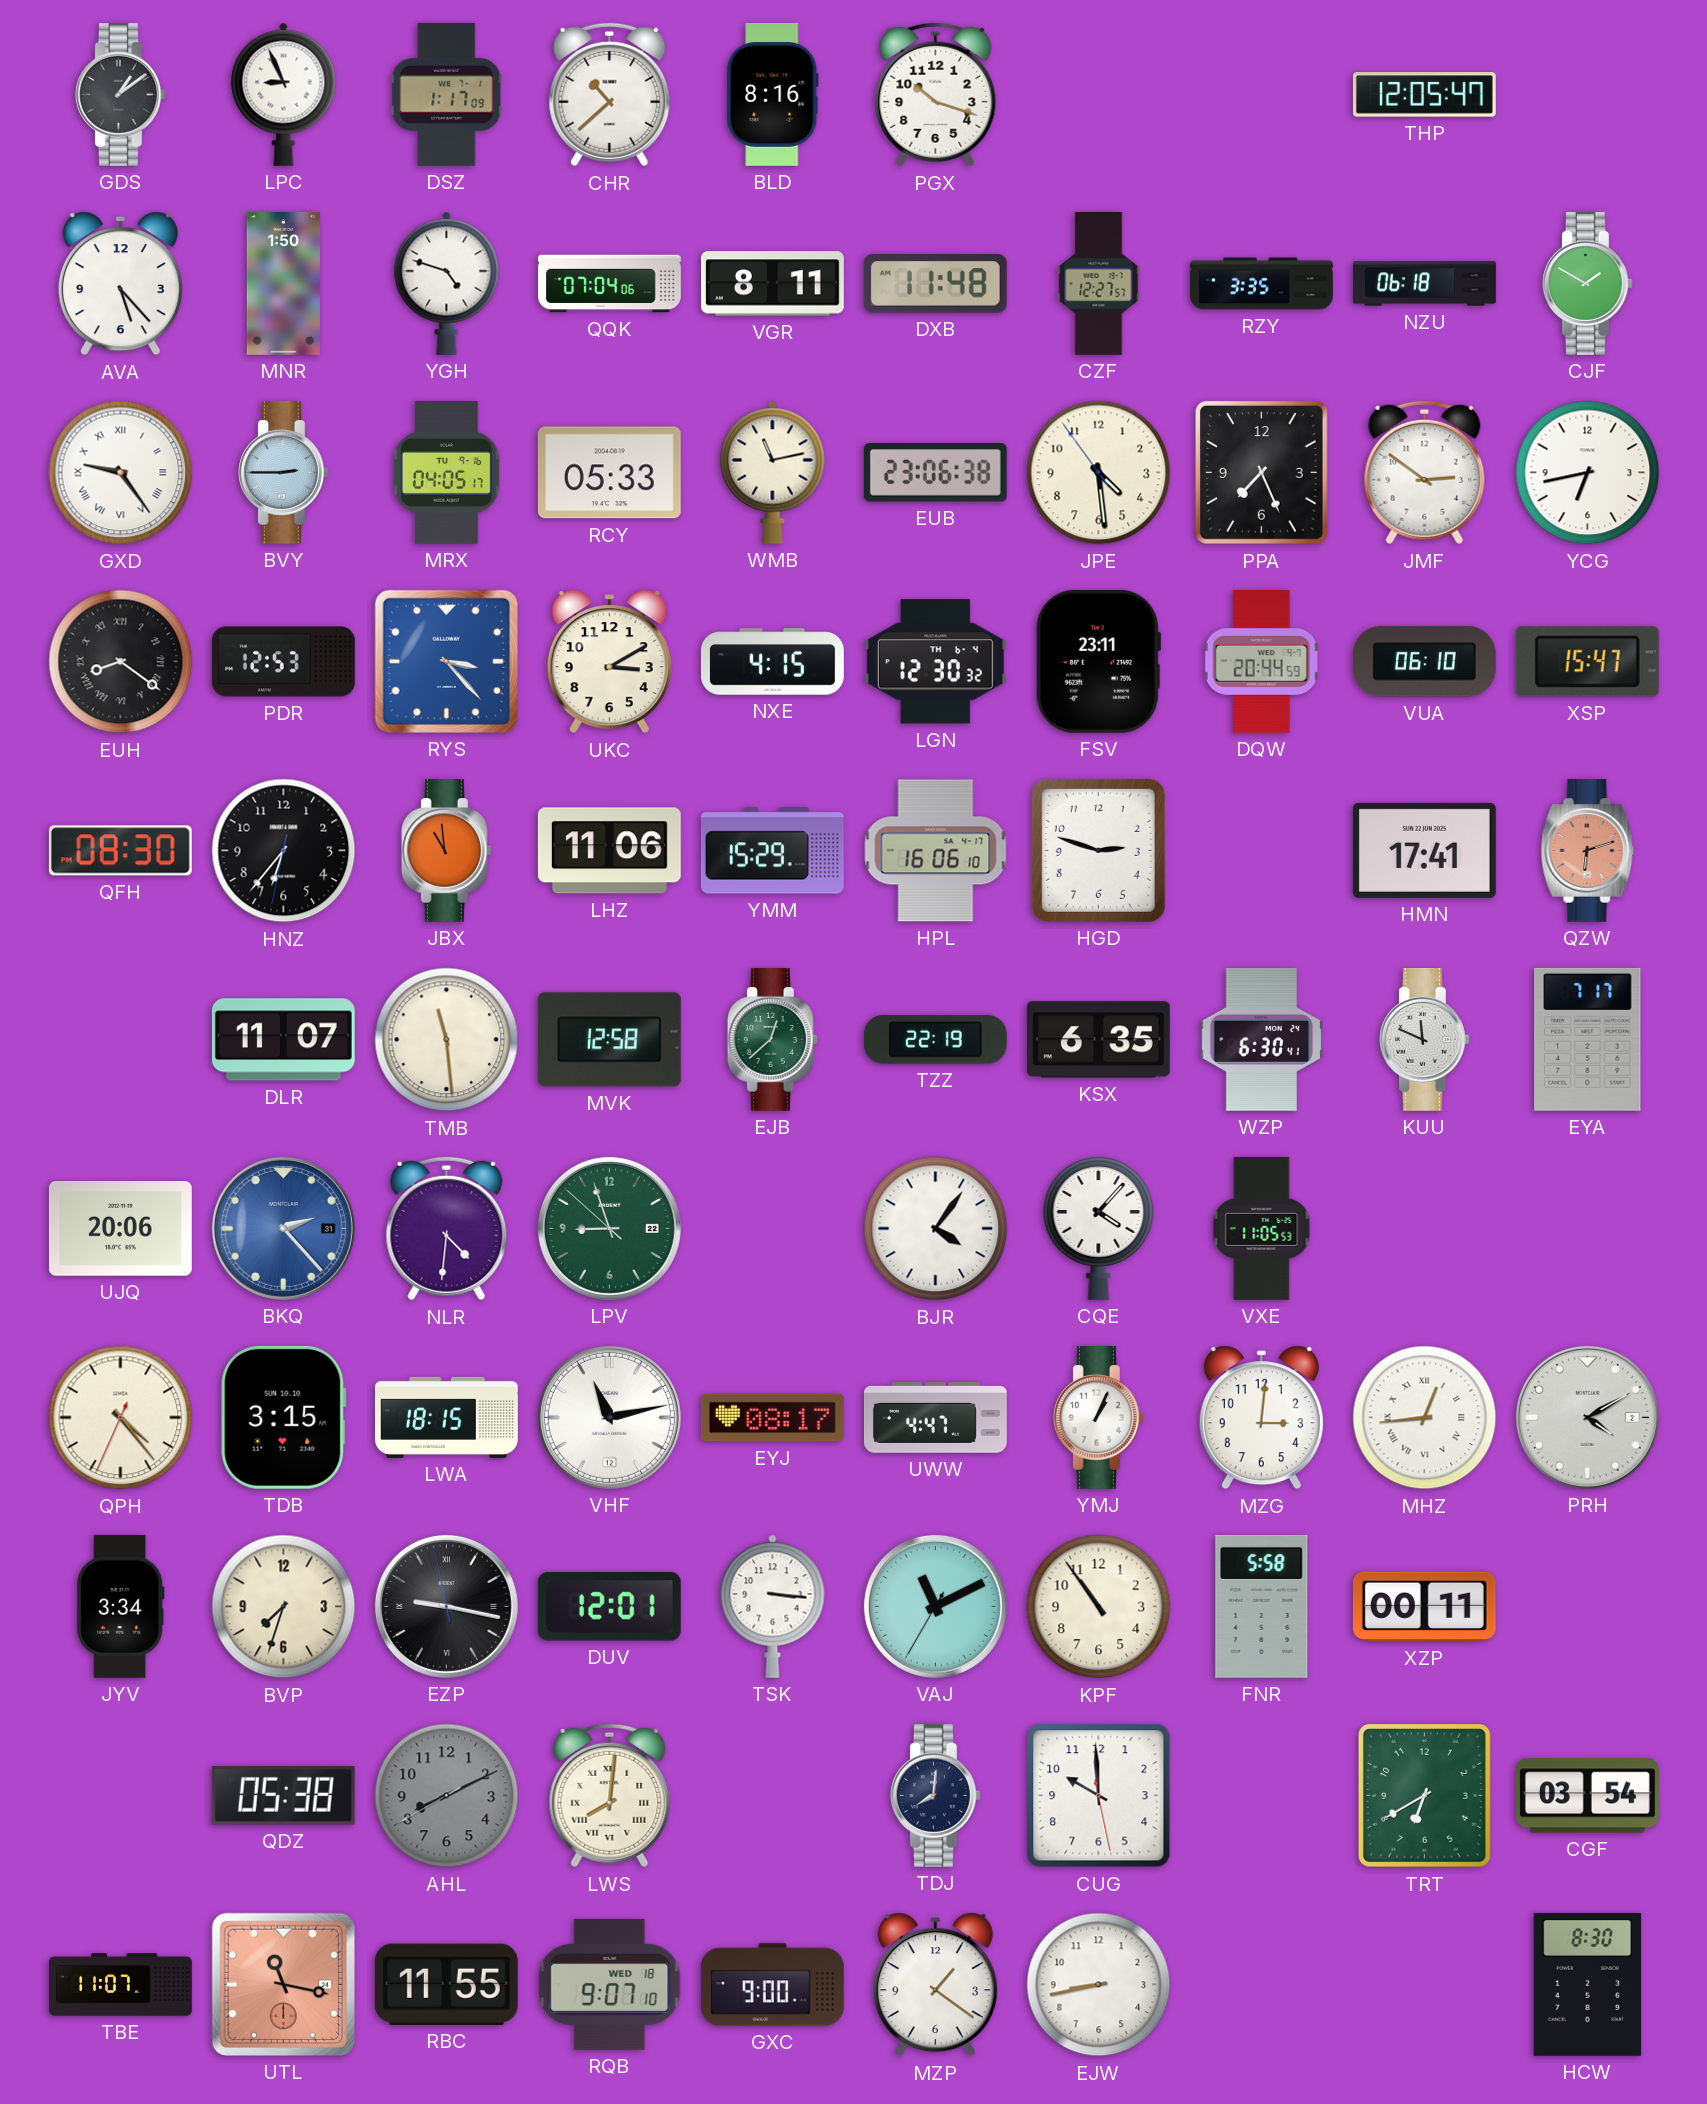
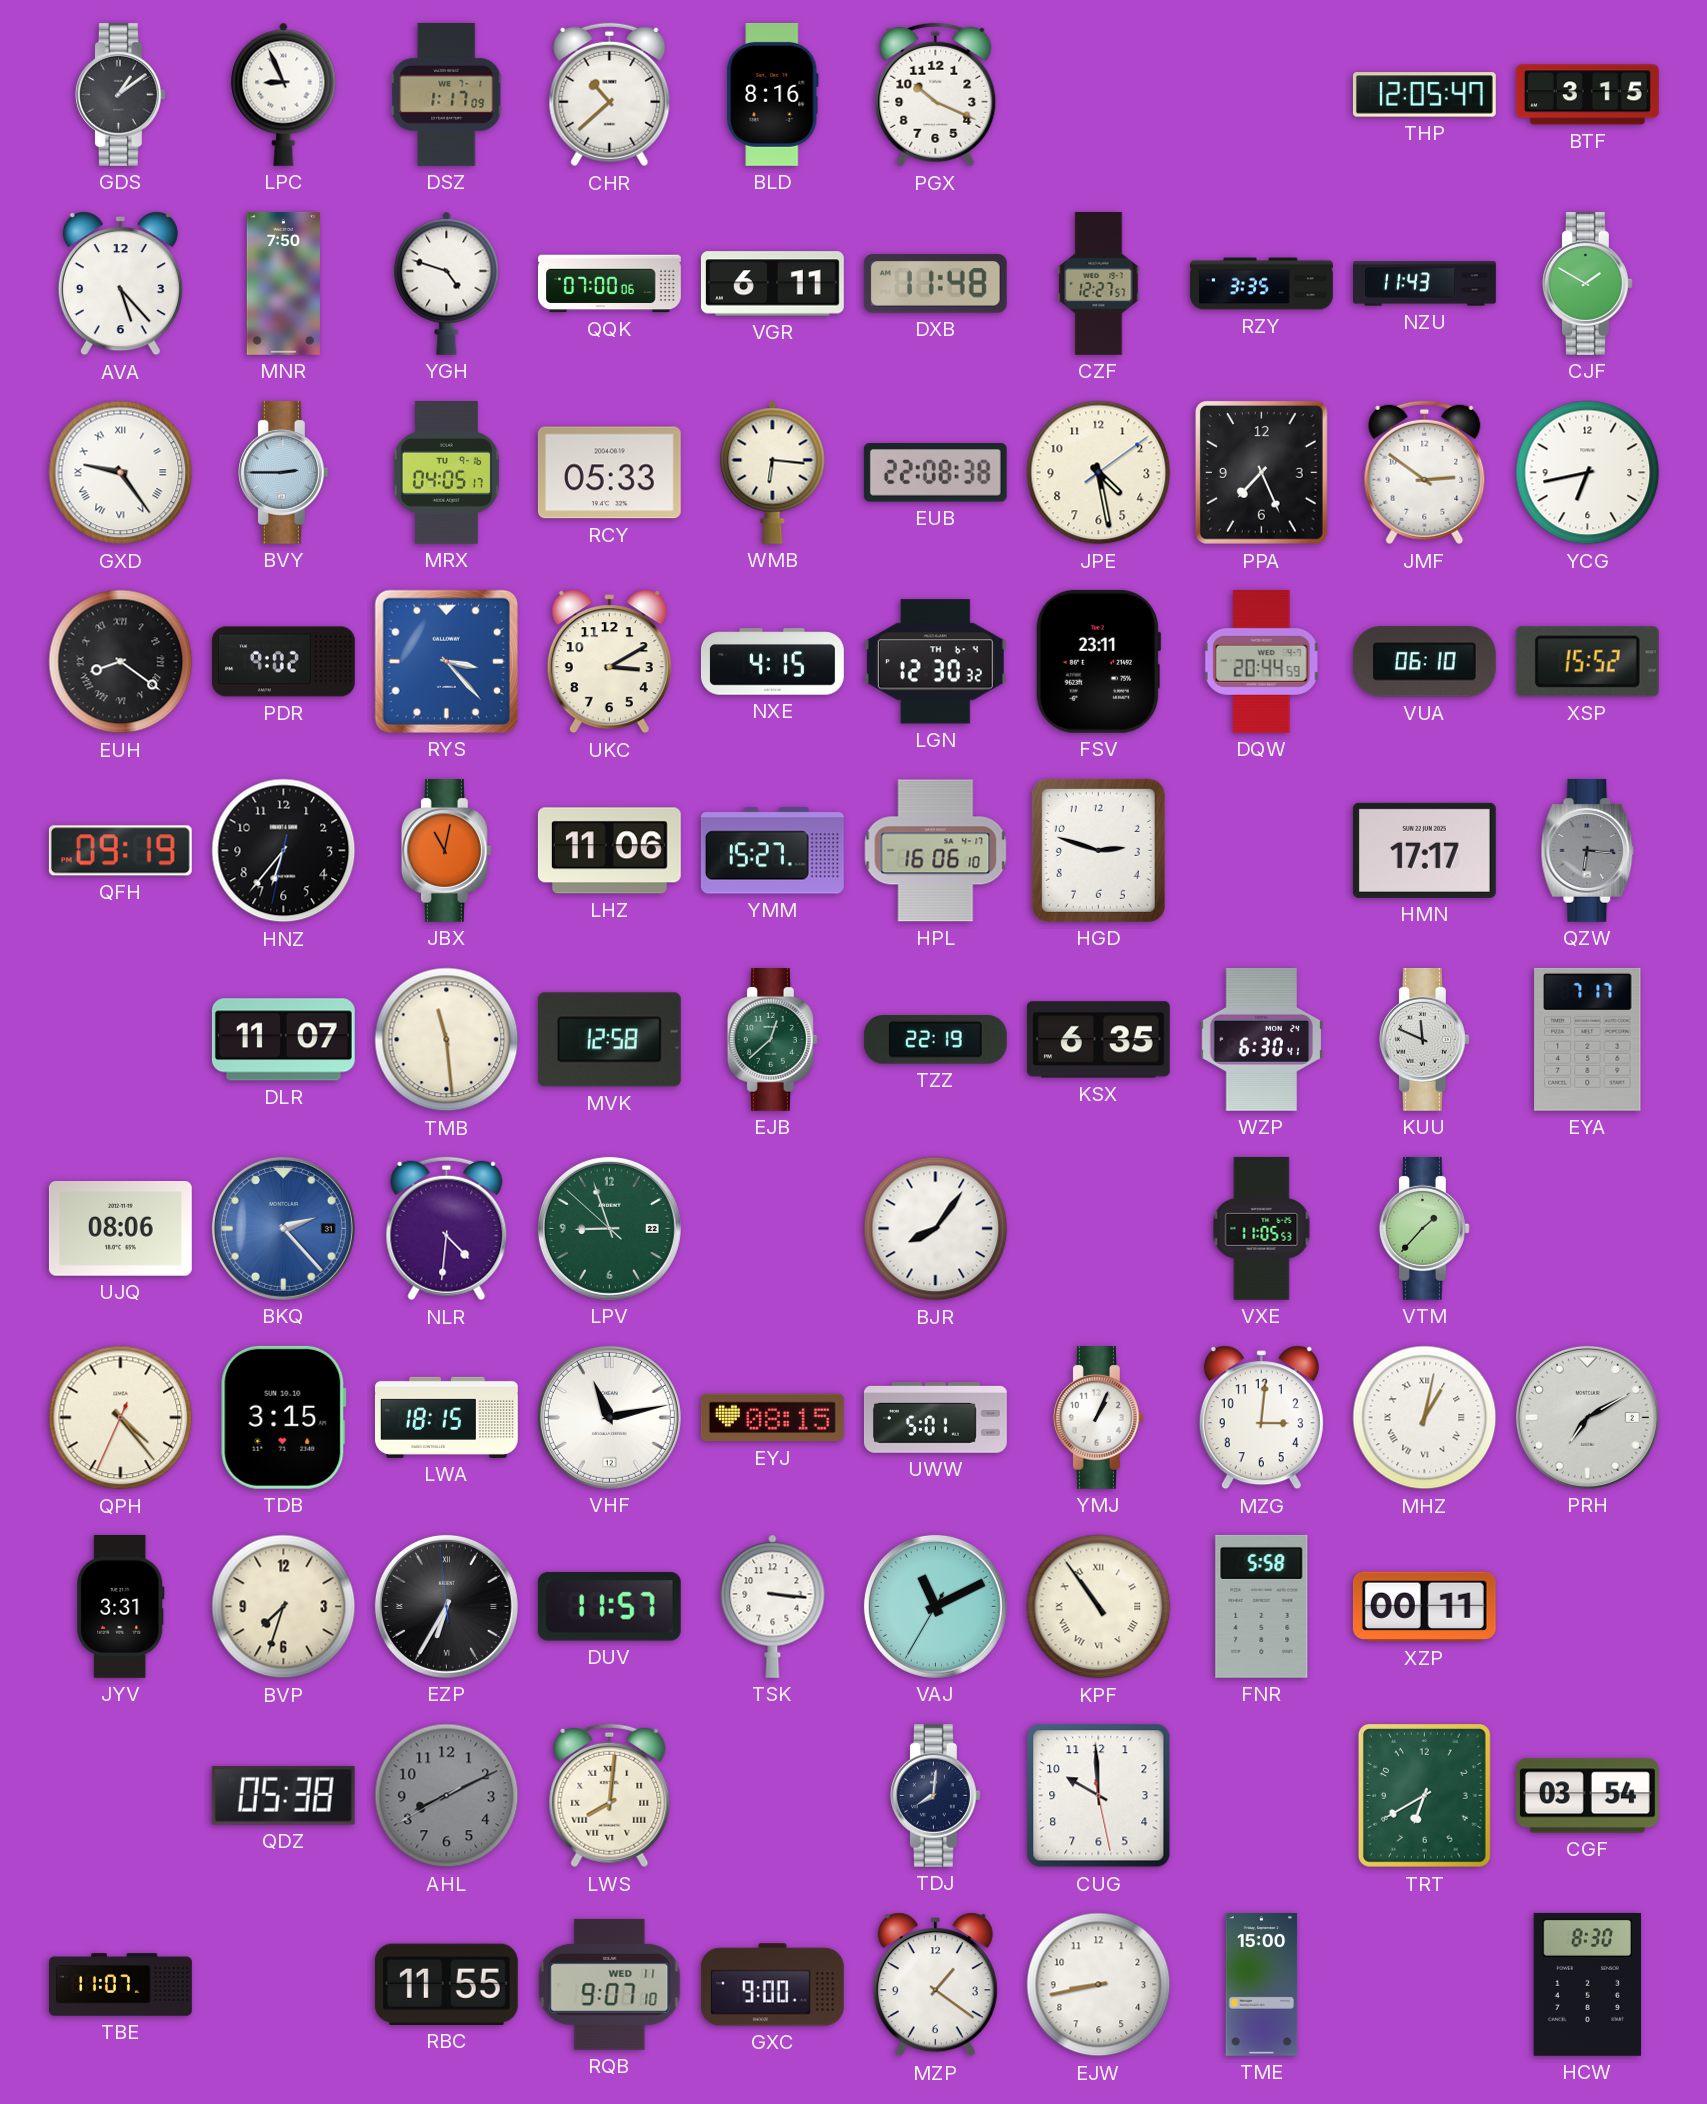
PGX: 10:18 -> 10:19 (936, 95)
BTF: none -> 3:15 (1587, 95)
MNR: 1:50 -> 7:50 (283, 283)
QQK: 07:04 -> 07:00 (610, 284)
VGR: 8:11 -> 6:11 (772, 284)
NZU: 06:18 -> 11:43 (1425, 284)
WMB: 11:13 -> 6:16 (773, 472)
EUB: 23:06 -> 22:08 (935, 473)
JPE: 4:28:54 -> 4:28:09 (1099, 473)
PDR: 12:53 -> 9:02 (284, 662)
XSP: 15:47 -> 15:52 (1587, 662)
QFH: 08:30 -> 09:19 (120, 851)
JBX: 10:59 -> 11:02 (446, 850)
YMM: 15:29 -> 15:27 (772, 851)
HMN: 17:41 -> 17:17 (1424, 850)
QZW: 6:12 -> 6:16 (1588, 850)
QZW dial: salmon -> grey (1588, 850)
UJQ: 20:06 -> 08:06 (120, 1229)
BJR: 4:06 -> 8:06 (936, 1229)
CQE: 4:07 -> none (1099, 1228)
VTM: none -> 1:37 (1424, 1228)
EYJ: 08:17 -> 08:15 (772, 1418)
UWW: 4:47 -> 5:01 (935, 1418)
MHZ: 12:44 -> 1:02 (1425, 1418)
PRH: 4:10 -> 7:10 (1587, 1417)
JYV: 3:34 -> 3:31 (121, 1606)
EZP: 9:16 -> 6:34 (446, 1606)
DUV: 12:01 -> 11:57 (609, 1607)
KPF numerals: Arabic -> Roman (1099, 1607)
UTL: 11:17 -> none (283, 1984)
RQB date: WED 18 -> WED 11 (610, 1984)
TME: none -> 15:00 (1262, 1984)
